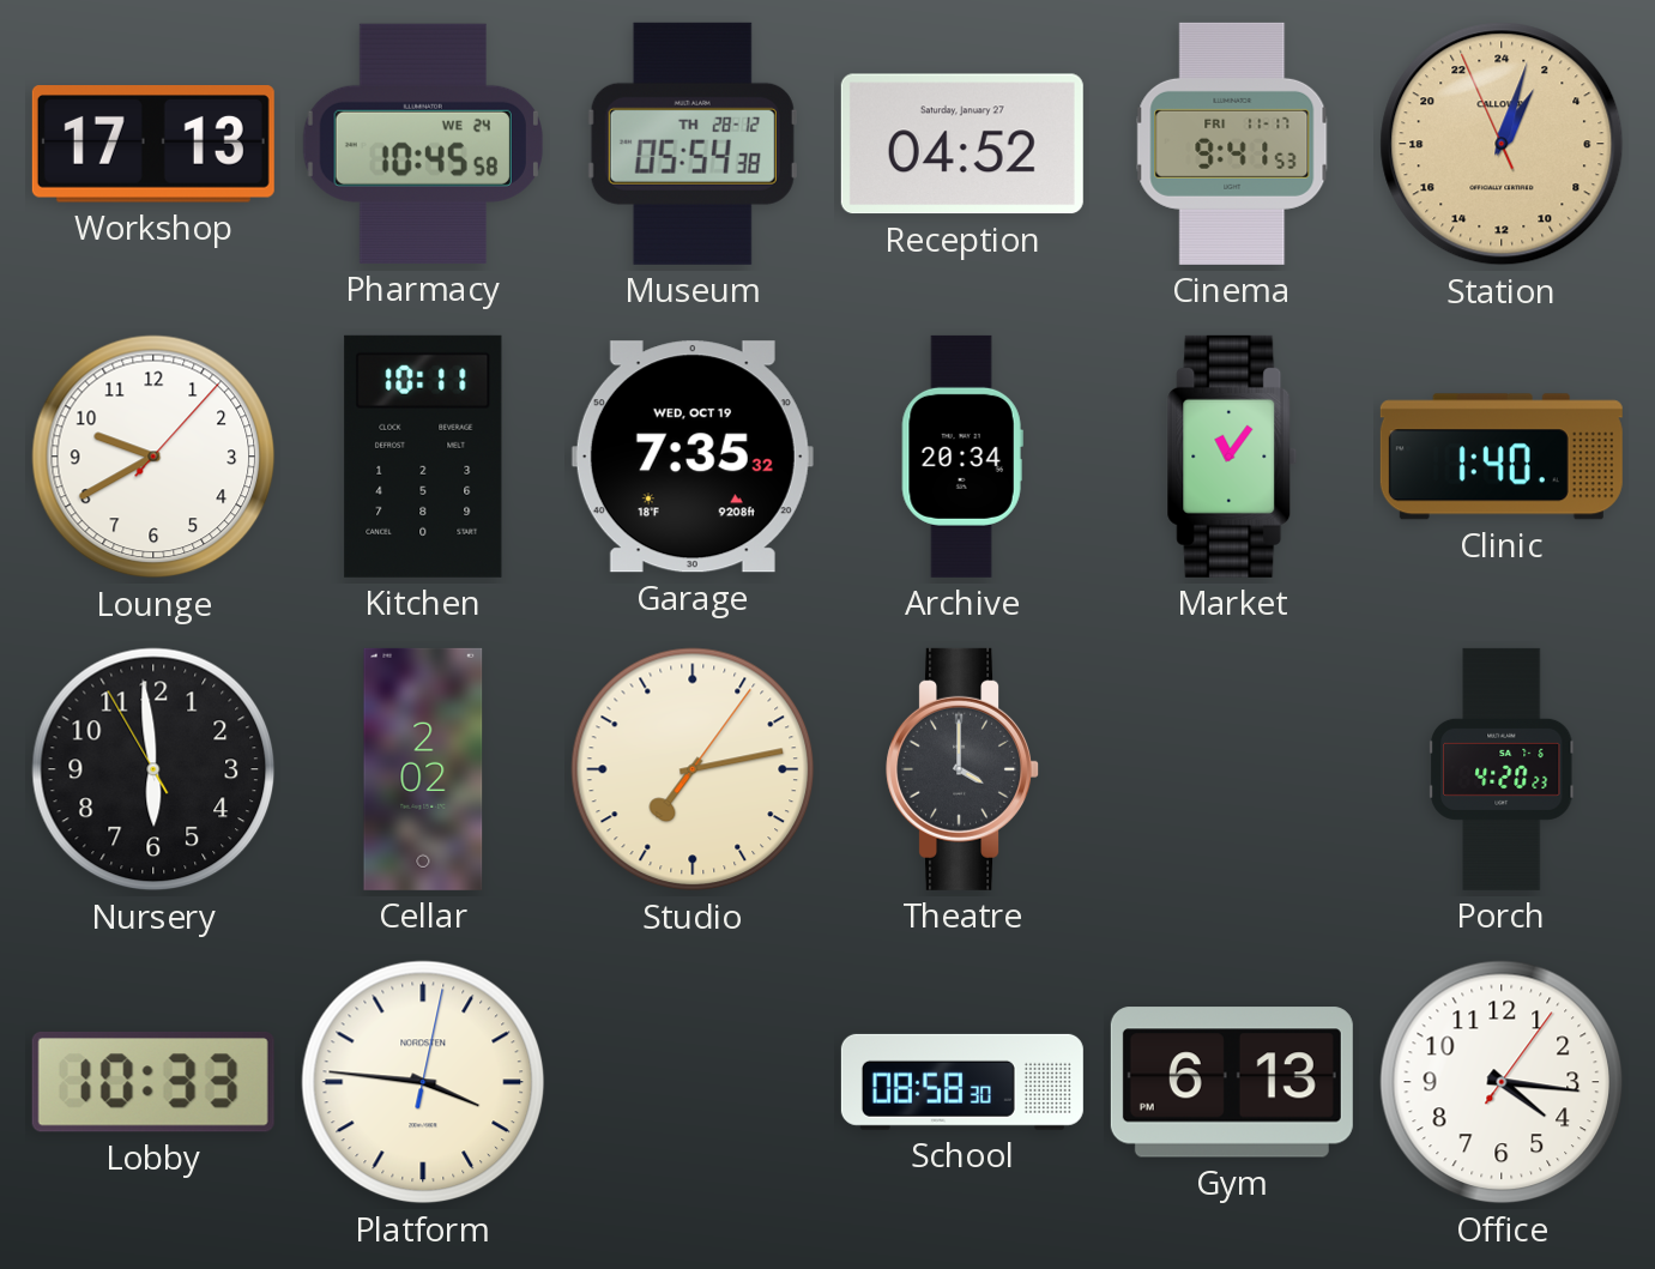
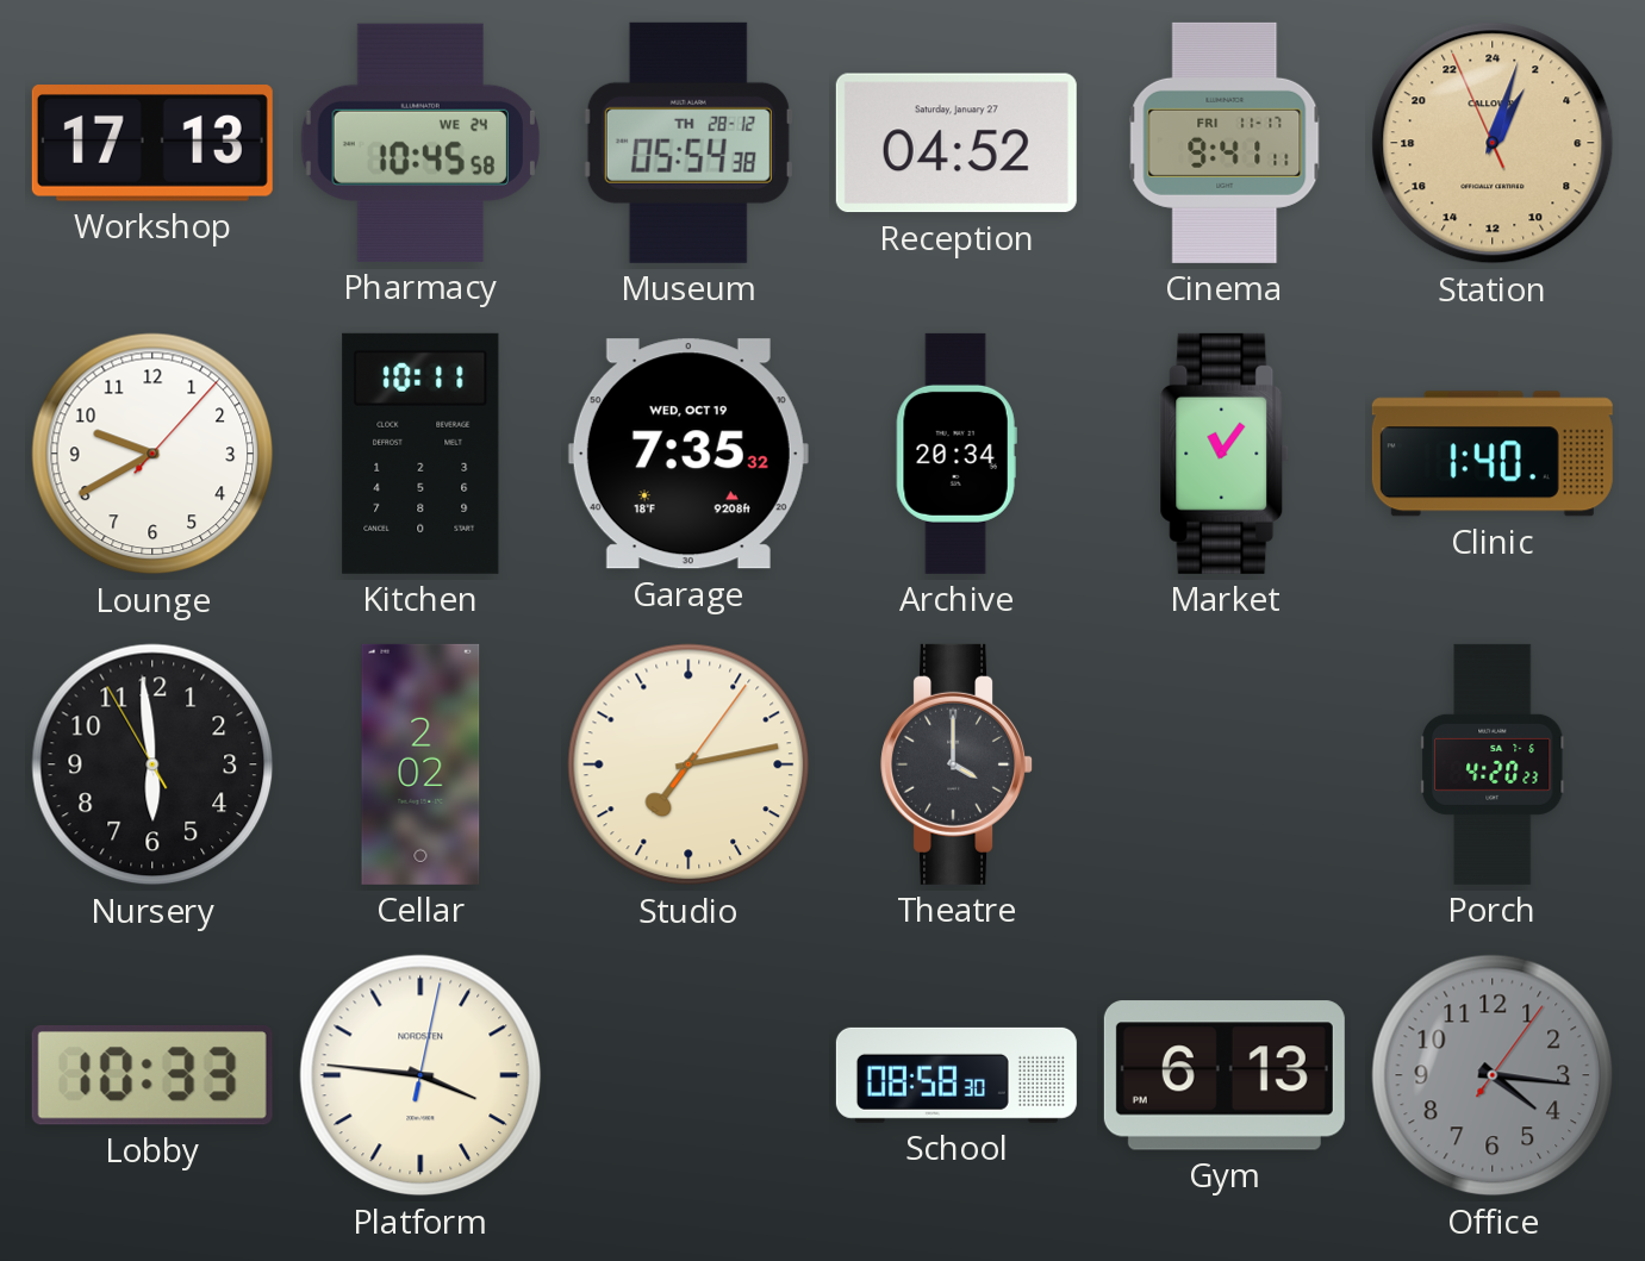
Cinema: 9:41:53 -> 9:41:11 (1225, 143)
Office dial: white -> grey (1493, 1075)
